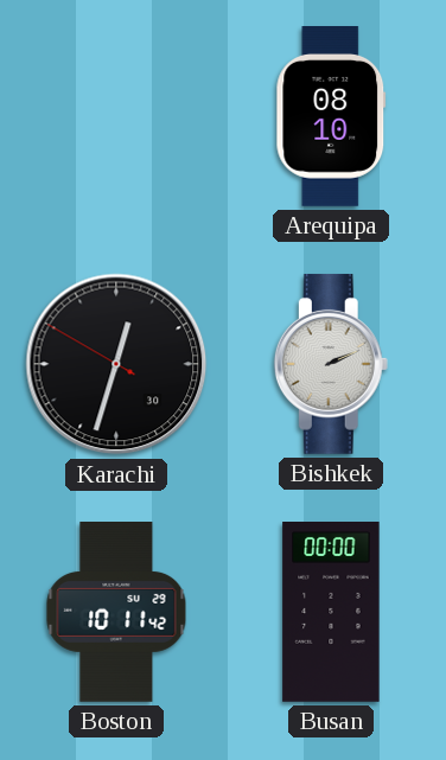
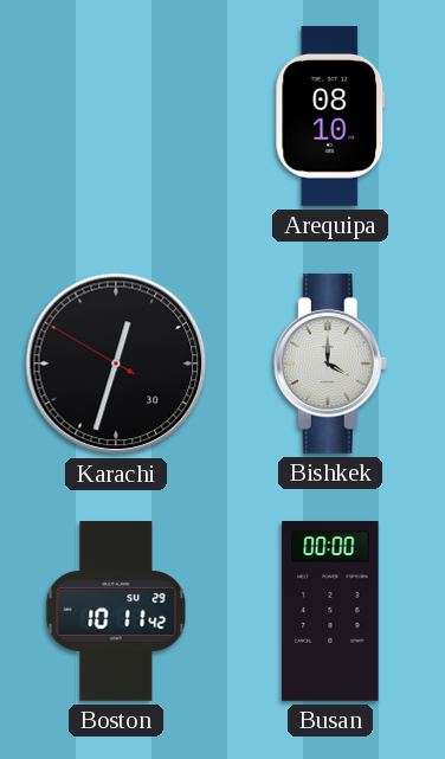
Bishkek: 2:11 -> 4:00 (330, 364)
